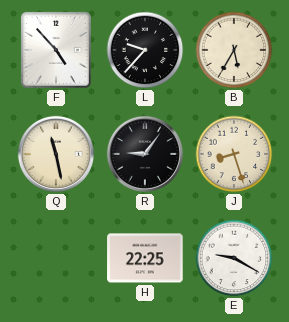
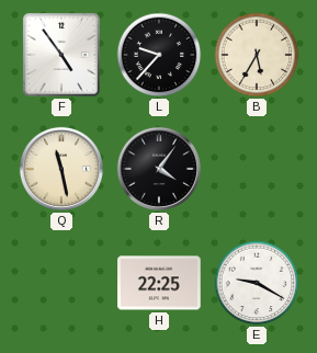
F: 4:53 -> 4:54 (61, 55)
R: 9:06 -> 4:06 (159, 169)
J: 8:27 -> none (234, 154)
